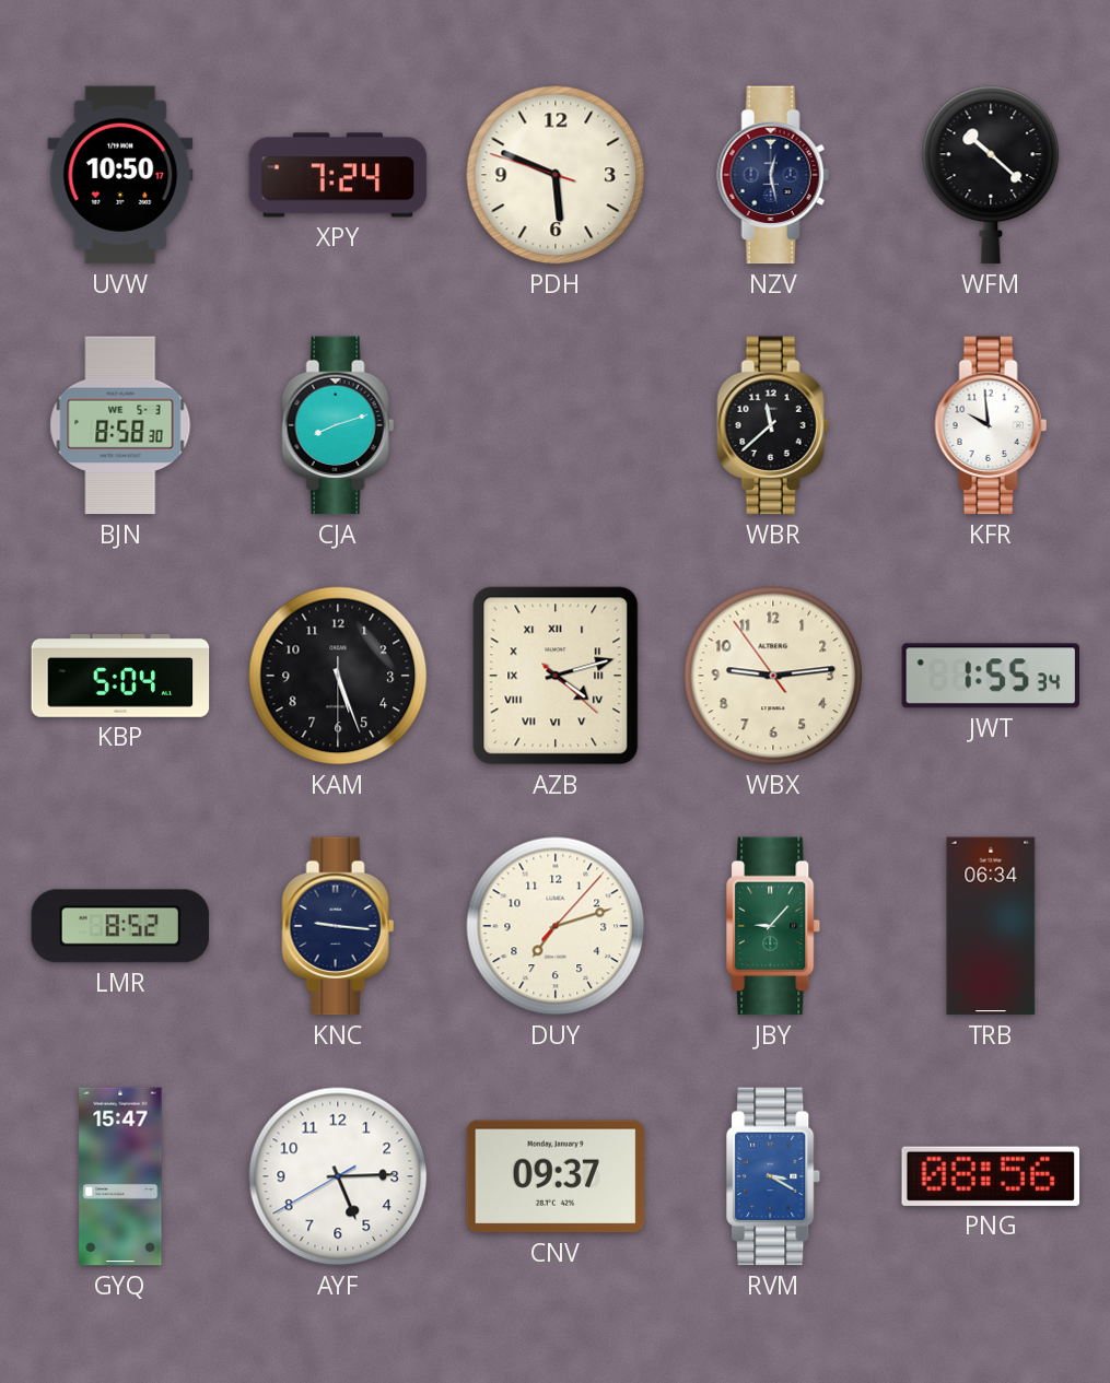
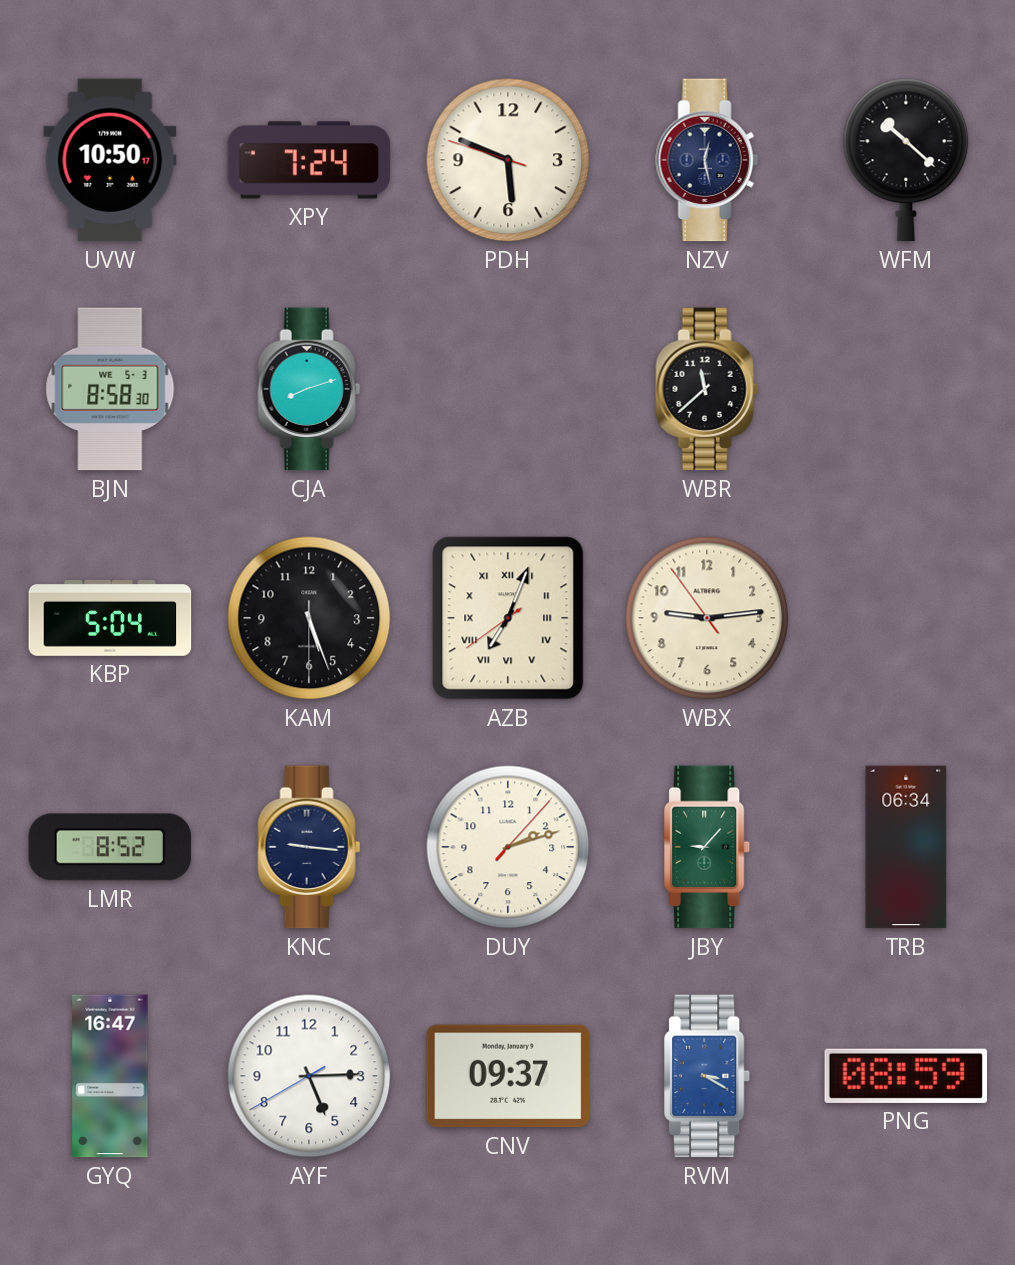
KFR: 9:59 -> none (991, 425)
AZB: 4:12 -> 7:03 (508, 618)
JWT: 1:55 -> none (991, 676)
DUY: 7:12 -> 2:12 (508, 847)
GYQ: 15:47 -> 16:47 (110, 1076)
PNG: 08:56 -> 08:59 (905, 1076)
